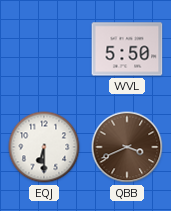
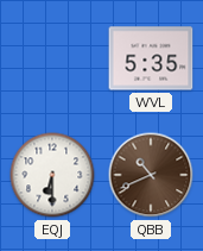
WVL: 5:50 -> 5:35 (151, 58)
QBB: 3:41 -> 10:41 (151, 175)
